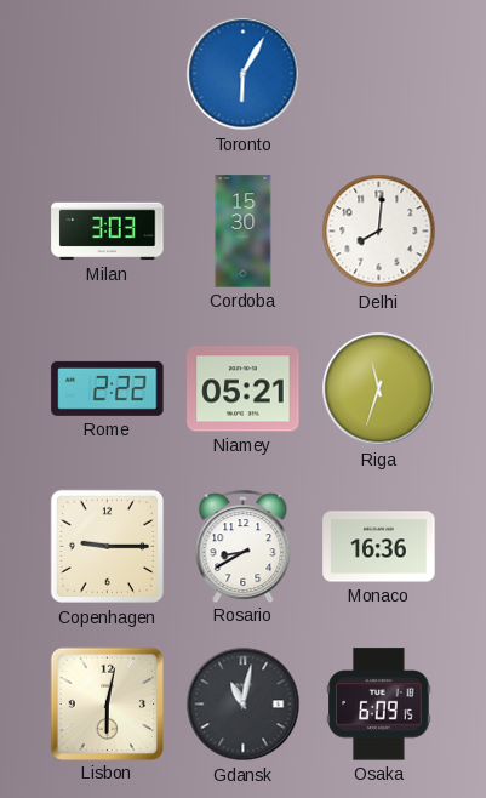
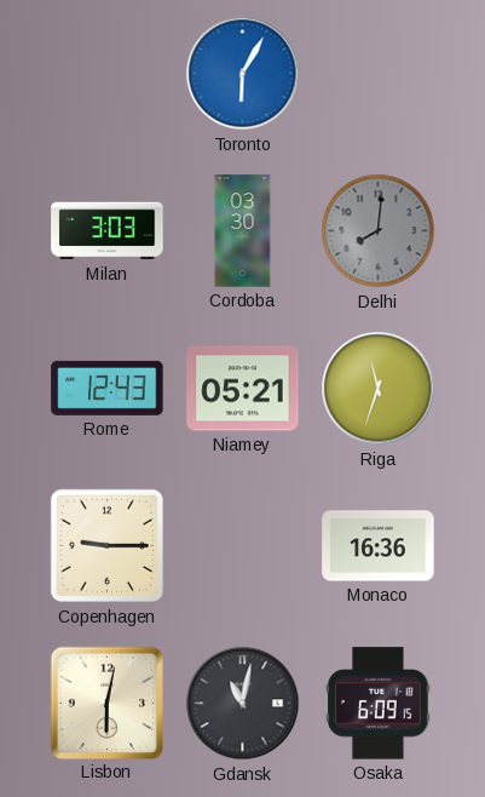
Cordoba: 15:30 -> 03:30 (243, 231)
Delhi dial: white -> grey (379, 231)
Rome: 2:22 -> 12:43 (108, 388)
Rosario: 8:40 -> none (244, 546)
